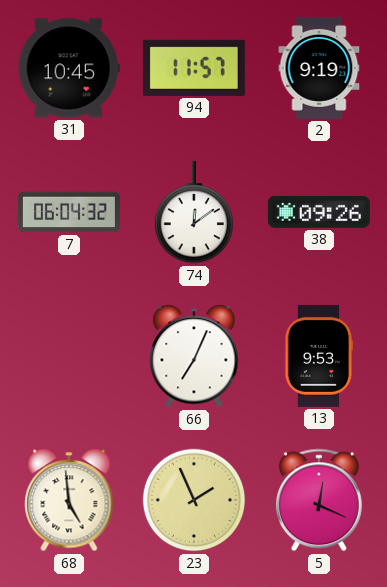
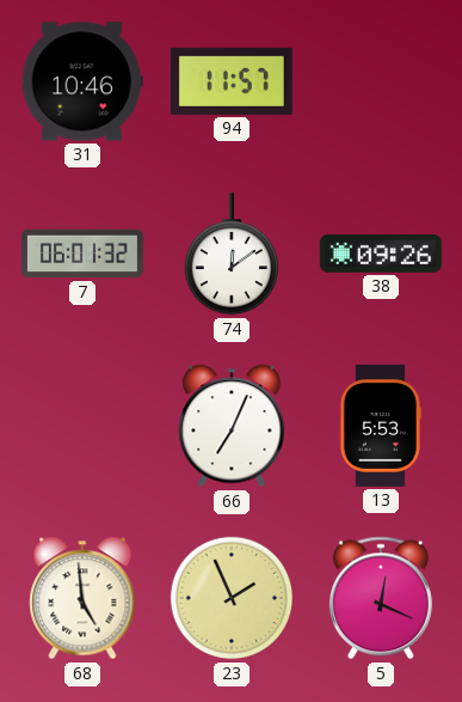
31: 10:45 -> 10:46 (82, 81)
2: 9:19 -> none (319, 68)
7: 06:04 -> 06:01 (82, 254)
13: 9:53 -> 5:53 (380, 426)
